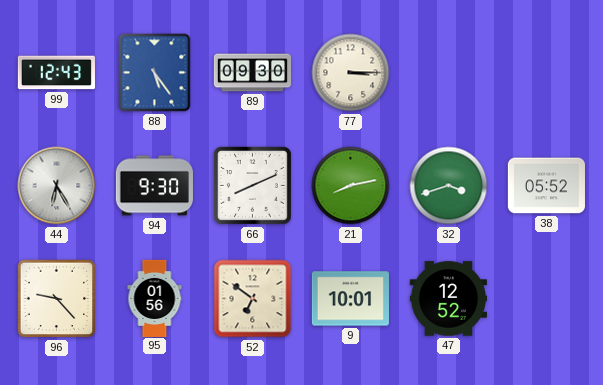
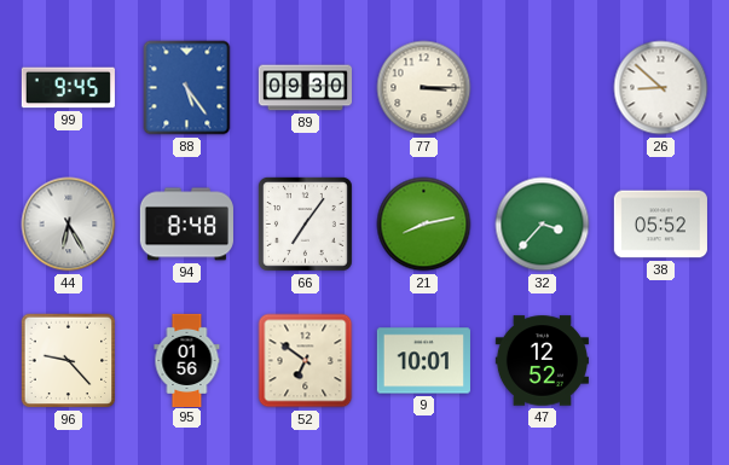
99: 12:43 -> 9:45 (68, 88)
26: none -> 8:52 (661, 88)
94: 9:30 -> 8:48 (186, 225)
66: 8:11 -> 7:06 (305, 223)
32: 3:42 -> 3:37 (543, 225)
